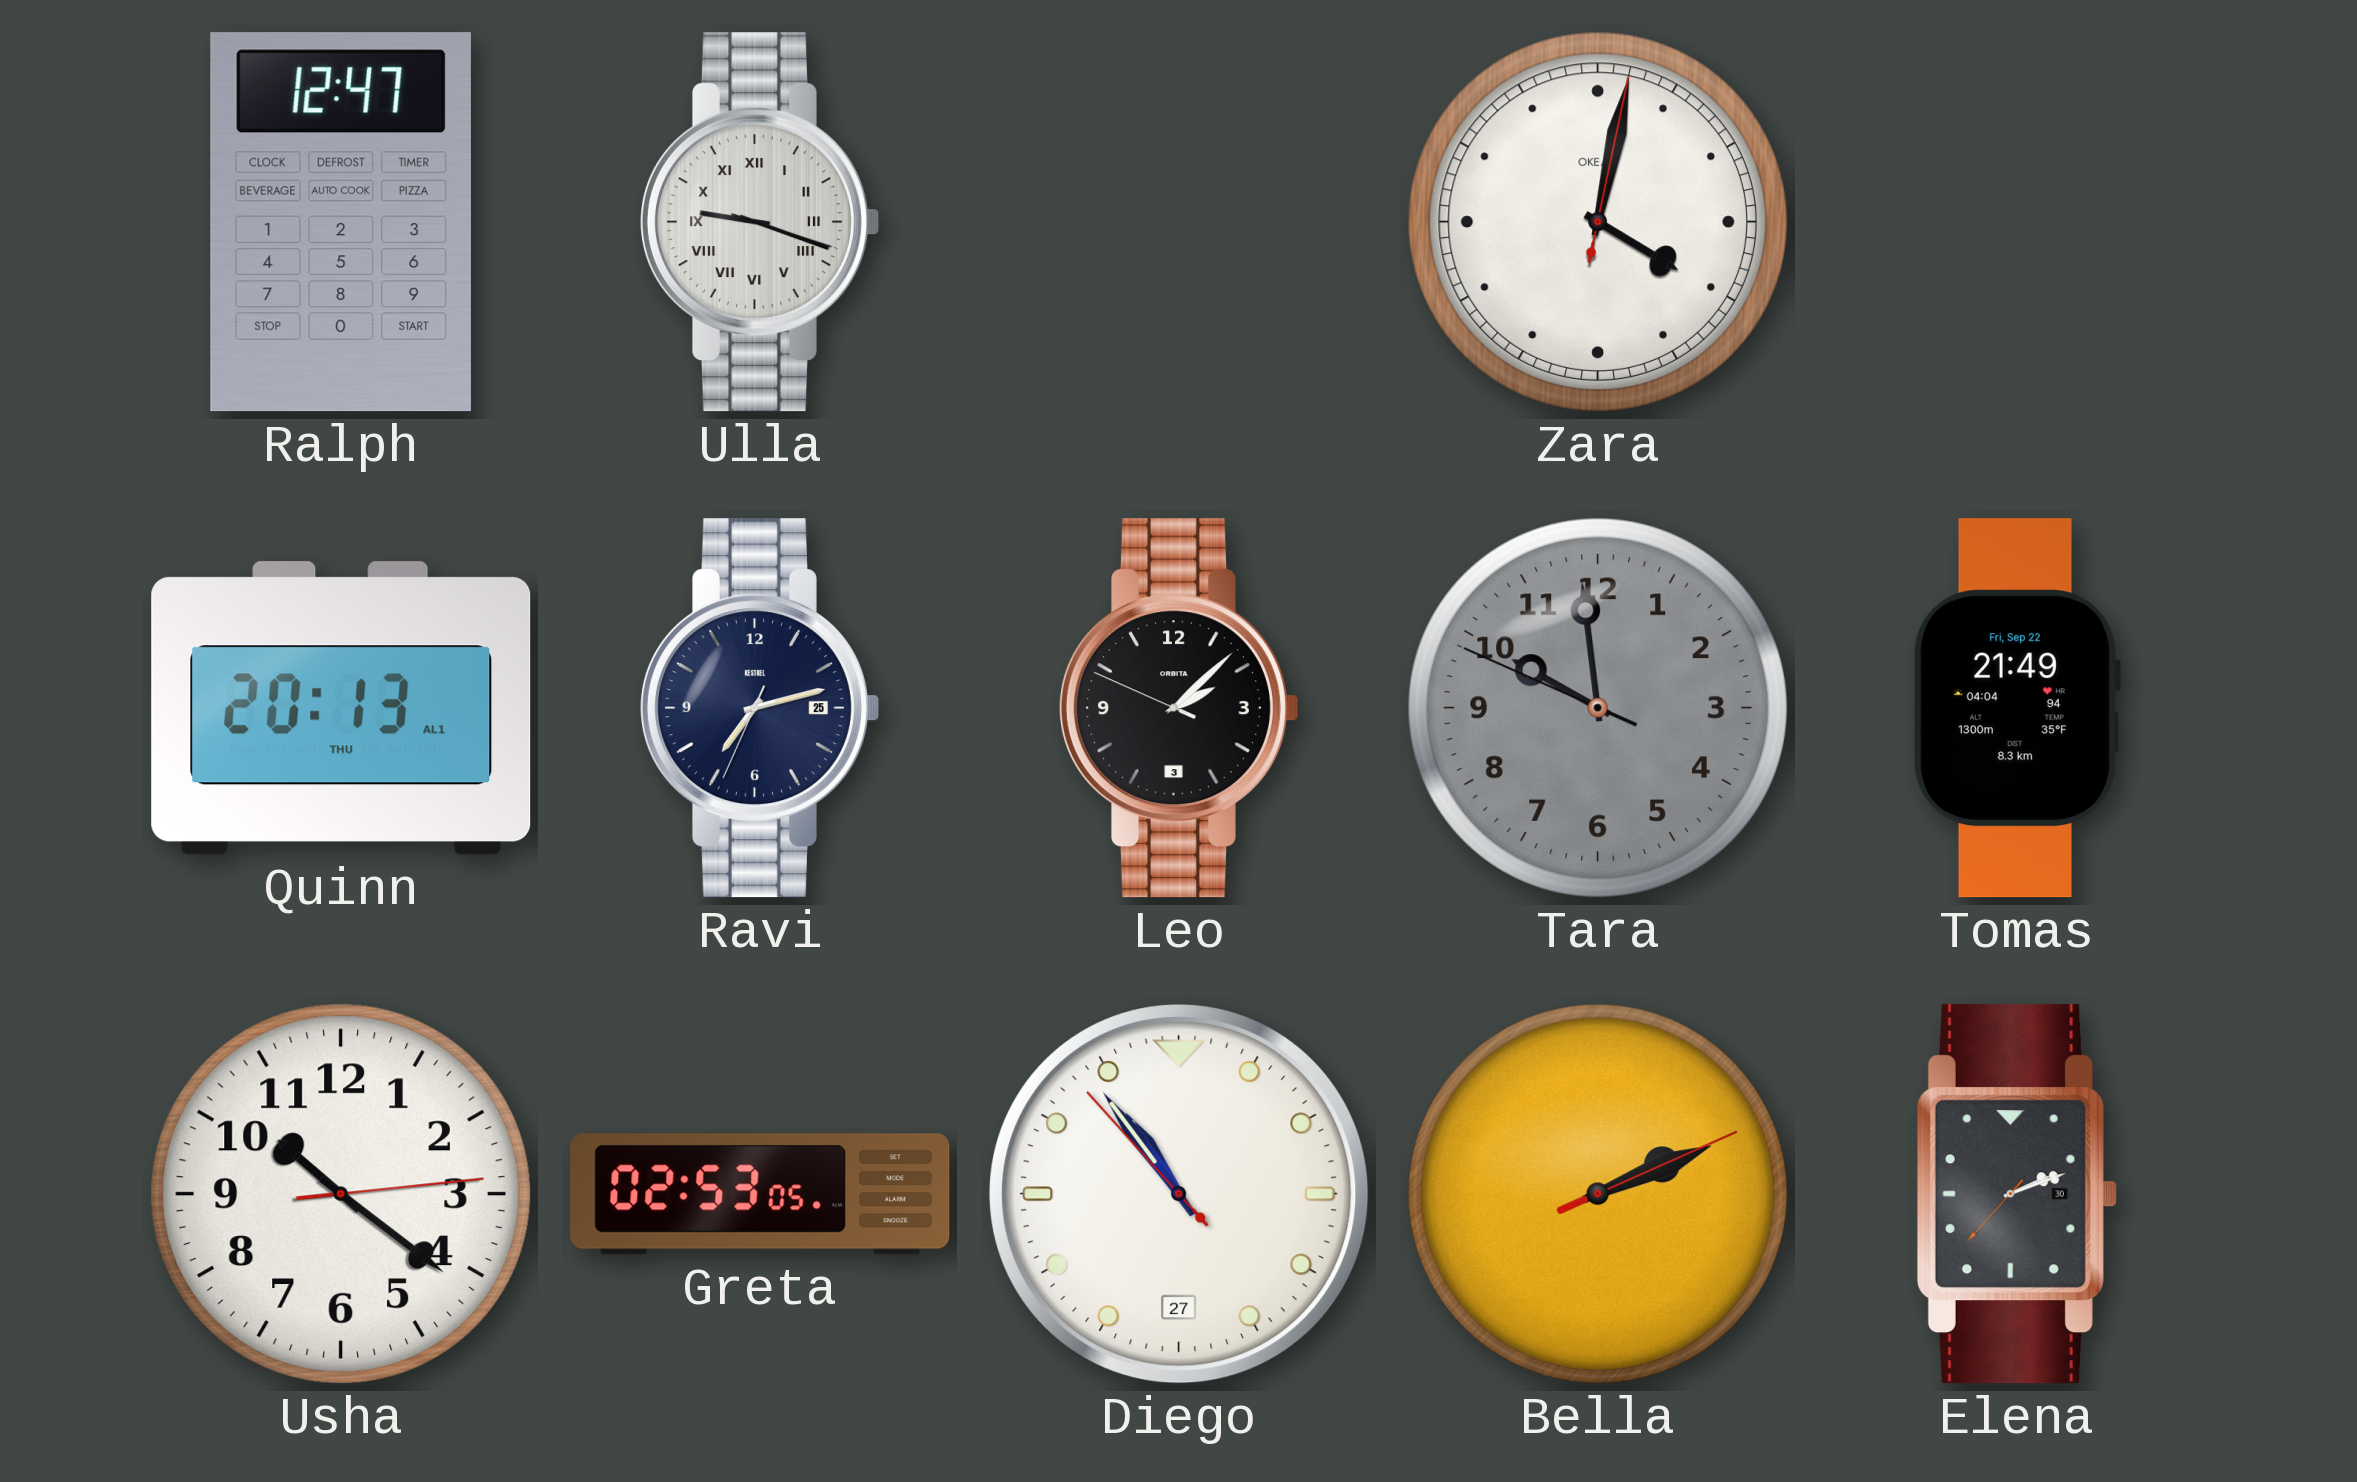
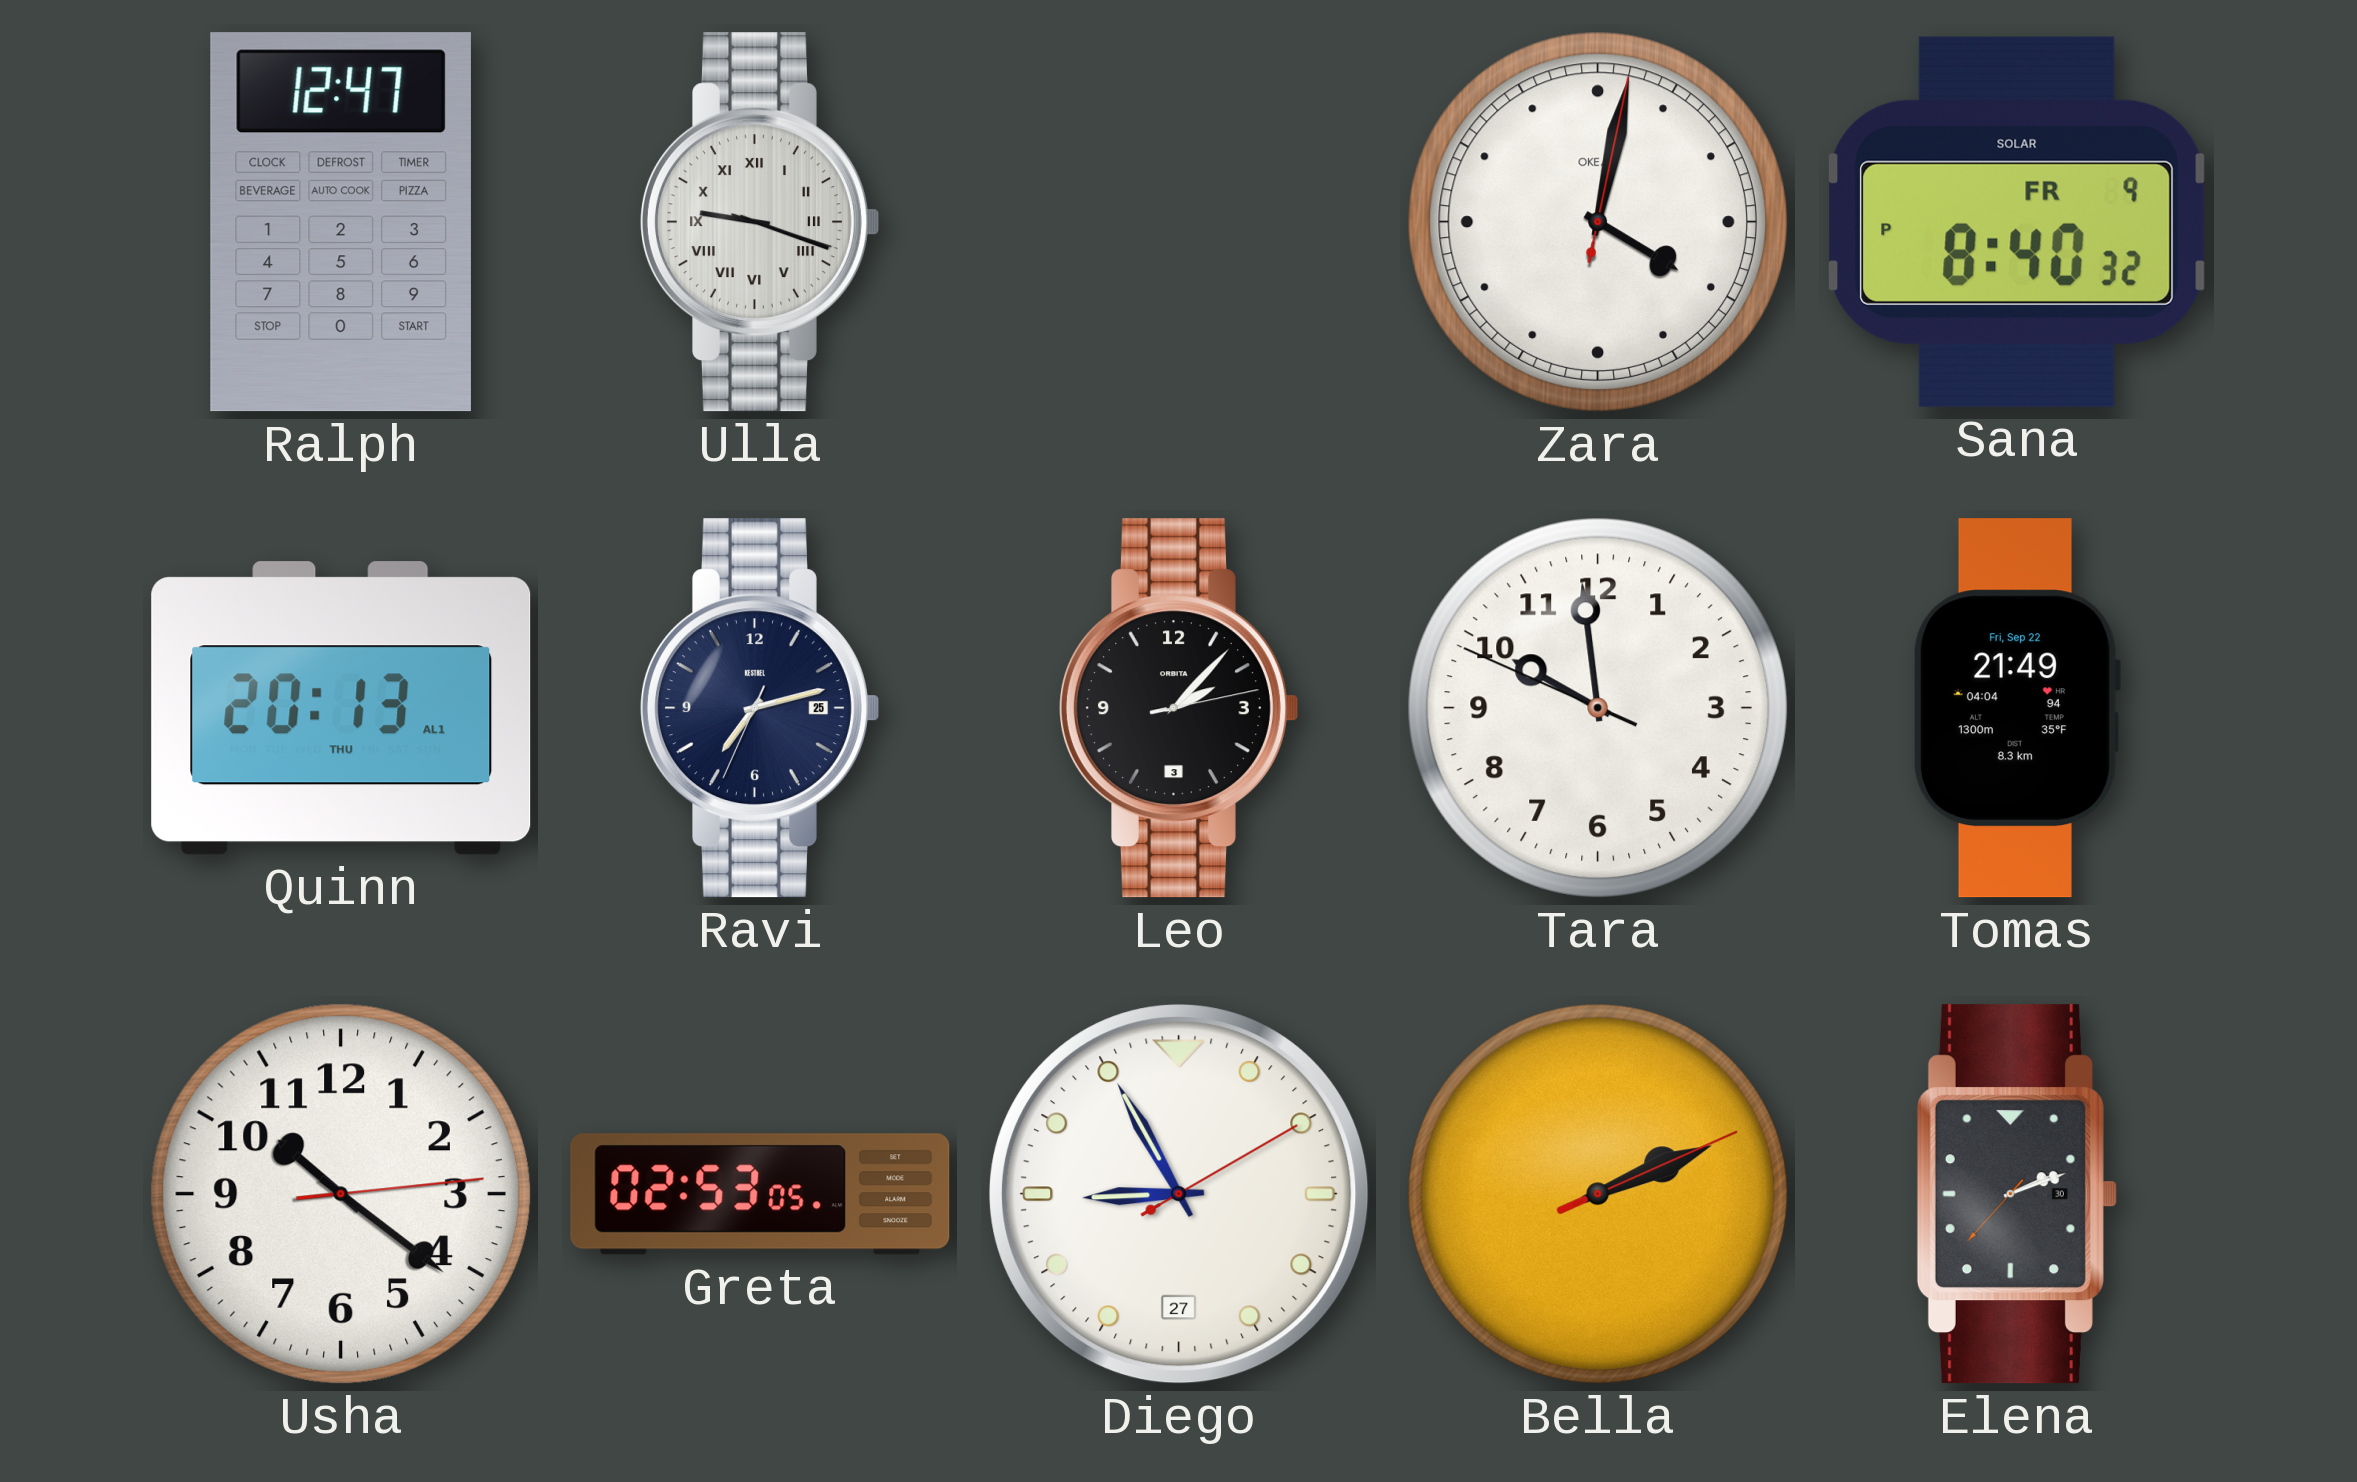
Sana: none -> 8:40 (2017, 222)
Leo: 2:07:49 -> 2:07:13 (1178, 708)
Tara dial: grey -> white (1598, 708)
Diego: 10:53 -> 8:55 (1179, 1194)
